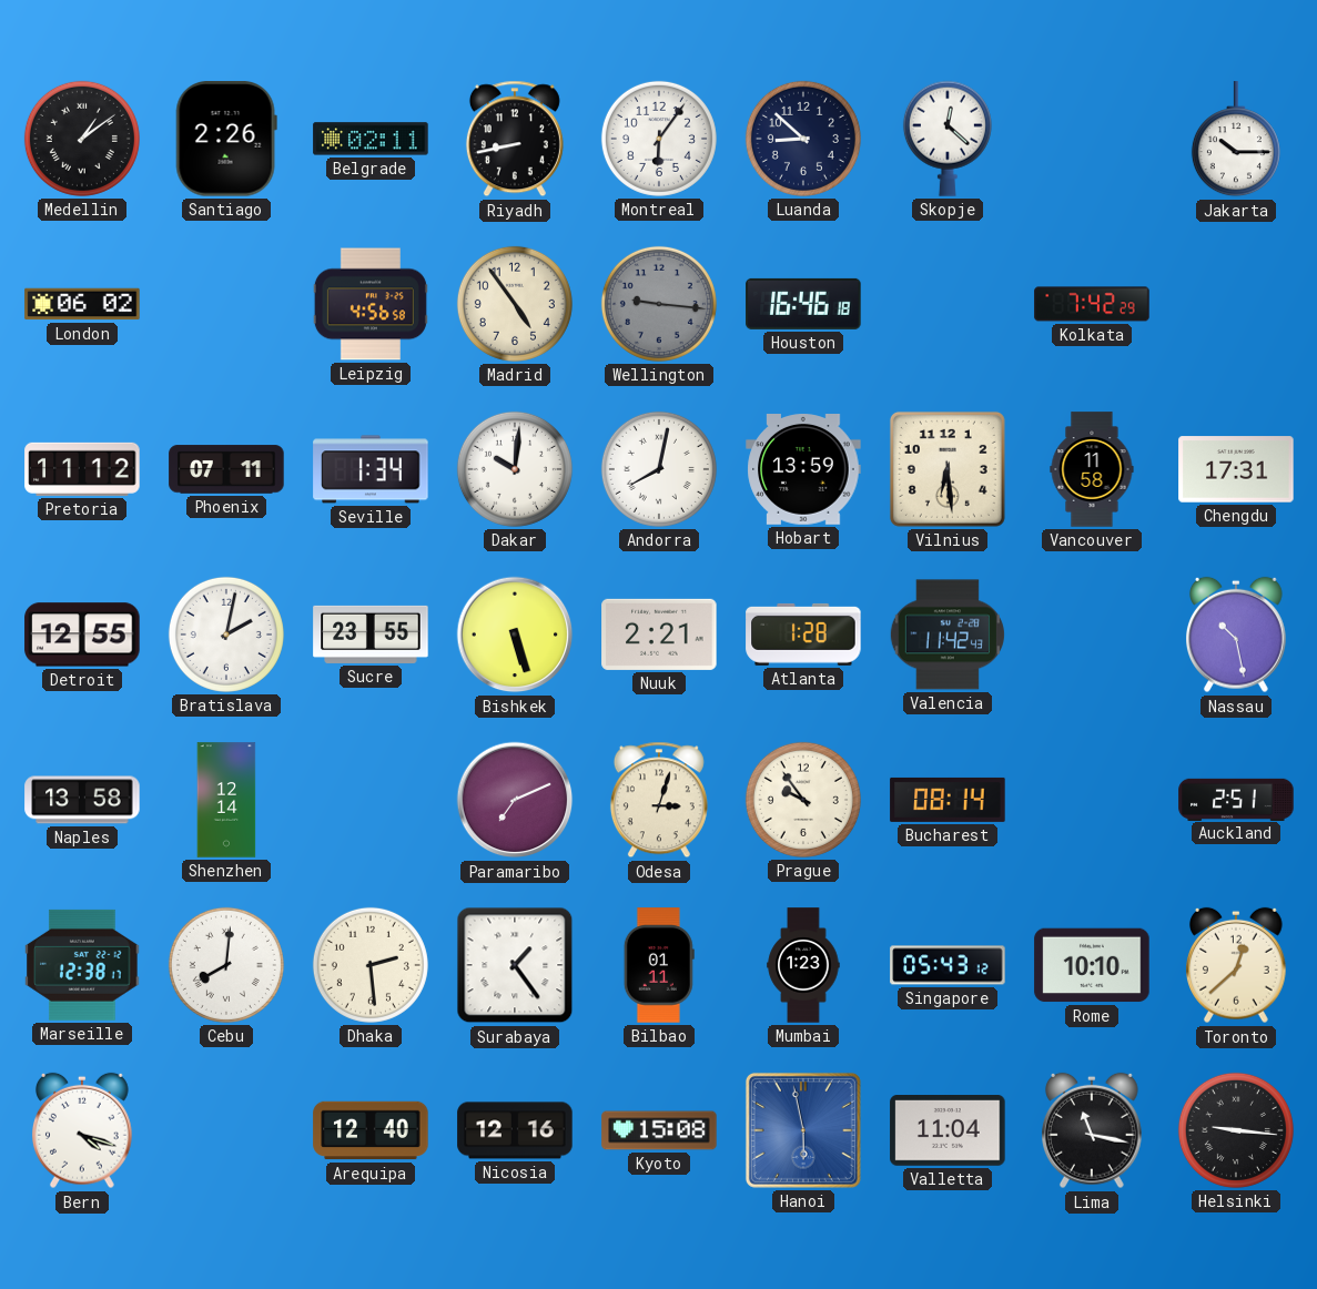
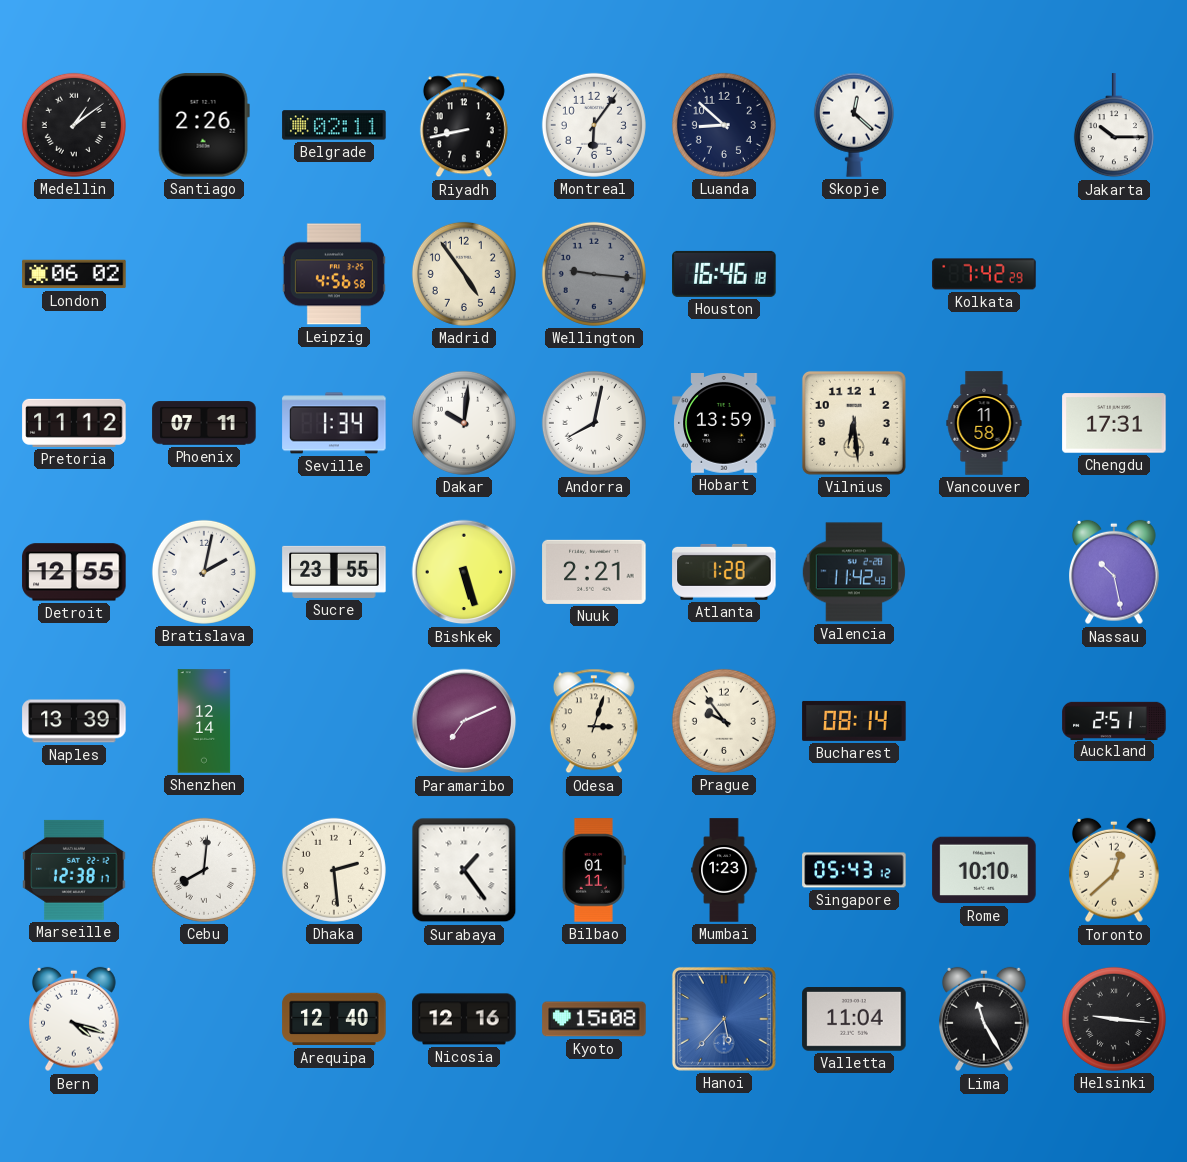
Naples: 13:58 -> 13:39 (74, 721)
Hanoi: 5:58 -> 5:37 (724, 1019)
Lima: 11:17 -> 11:25 (985, 1019)
